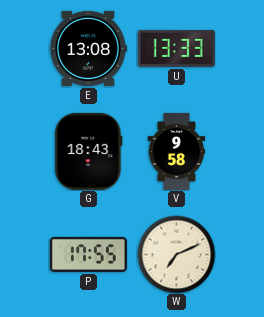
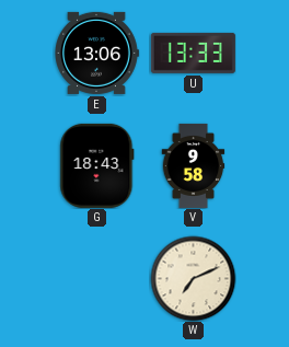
E: 13:08 -> 13:06 (97, 53)
P: 17:55 -> none (88, 254)
